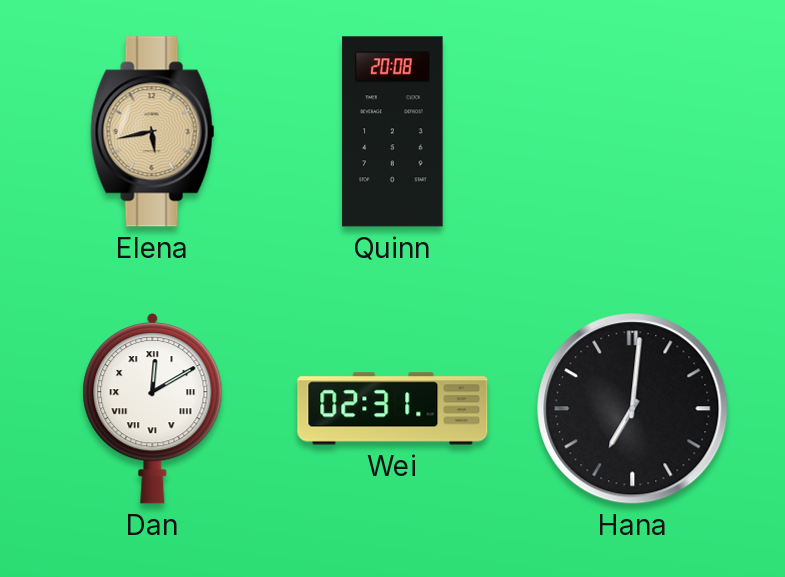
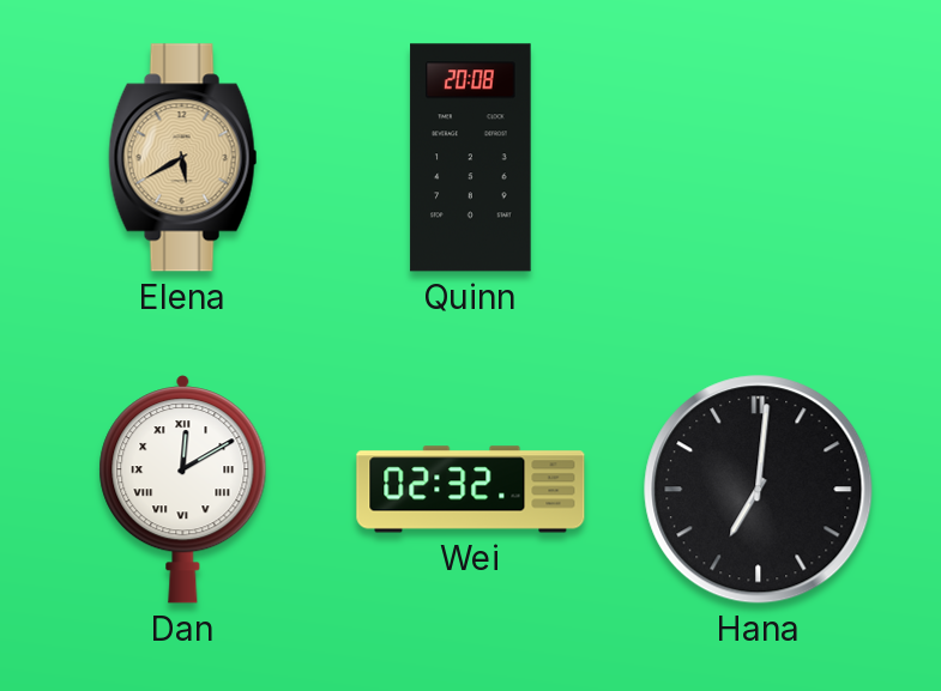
Elena: 5:43 -> 5:40 (183, 158)
Wei: 02:31 -> 02:32 (471, 490)
